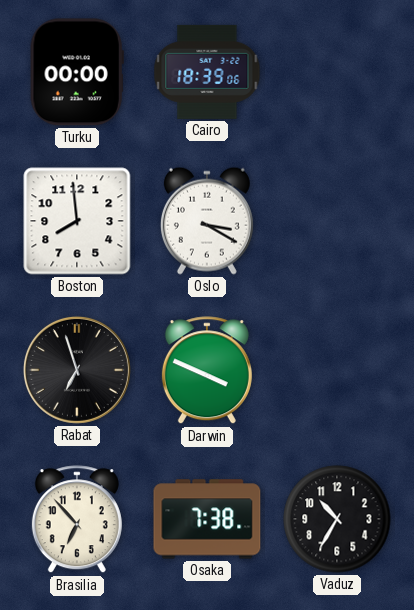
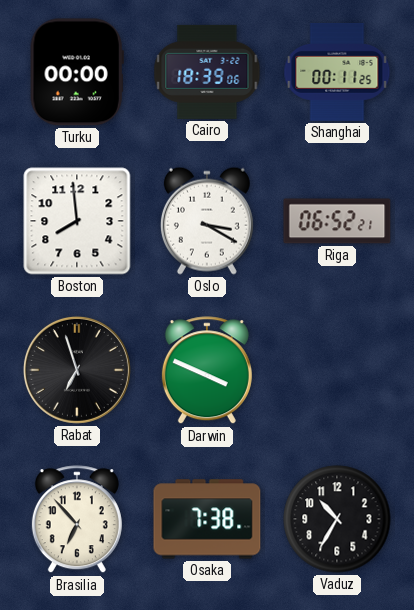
Shanghai: none -> 00:11 (337, 72)
Riga: none -> 06:52 (337, 221)
